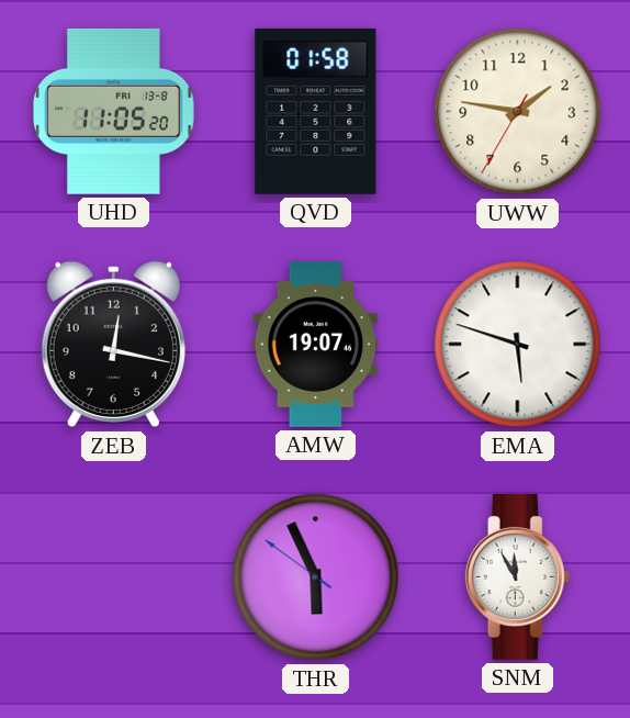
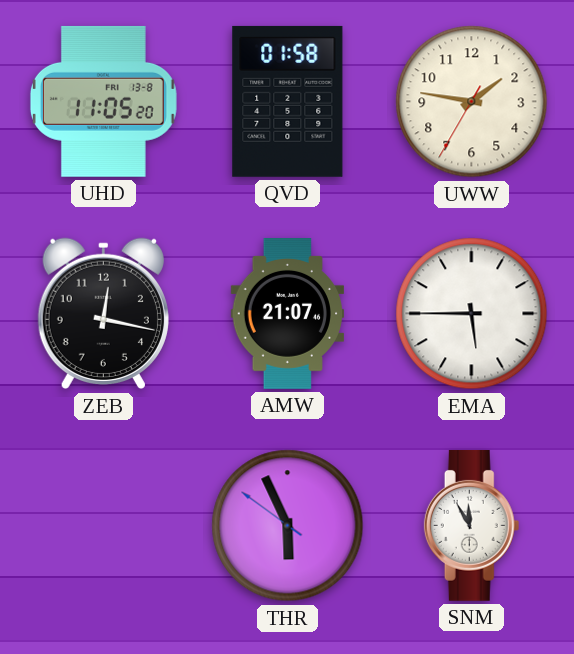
AMW: 19:07 -> 21:07 (287, 314)
EMA: 5:48 -> 5:45 (472, 314)
